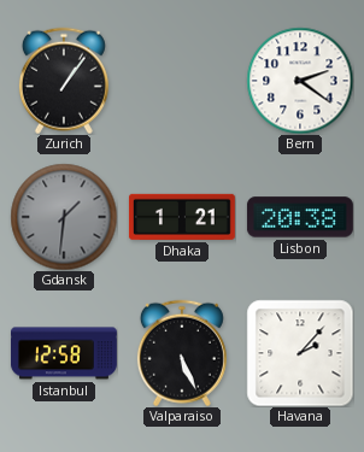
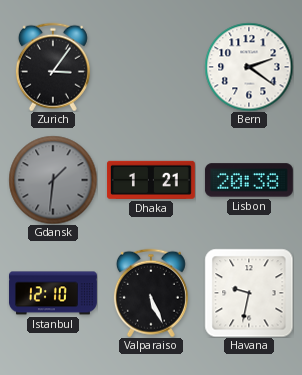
Zurich: 1:06 -> 3:06 (53, 67)
Istanbul: 12:58 -> 12:10 (53, 293)
Havana: 2:07 -> 9:32 (249, 293)
